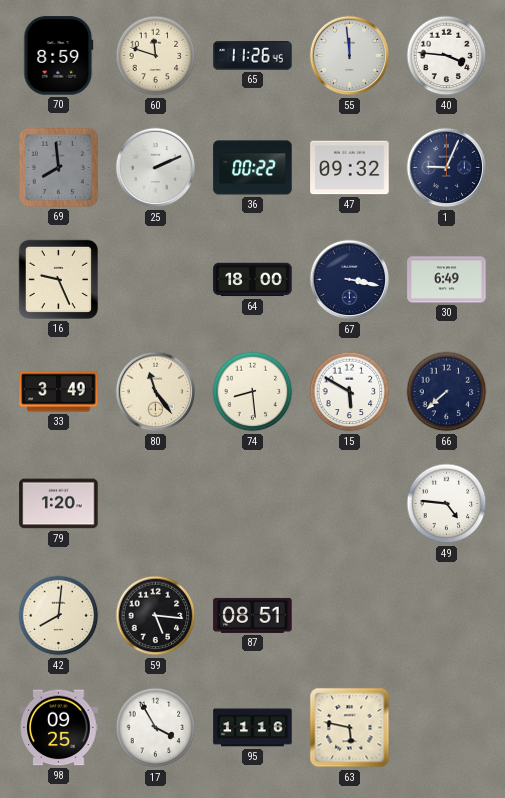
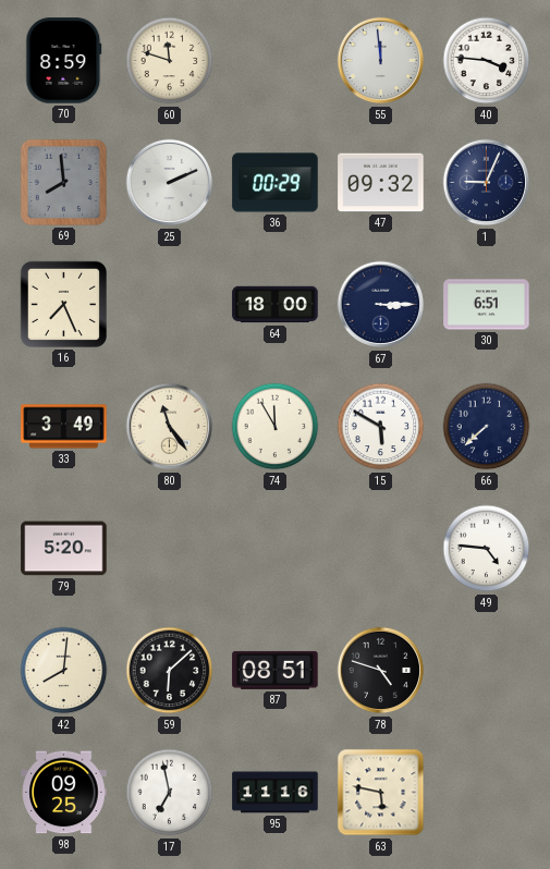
65: 11:26 -> none (253, 56)
36: 00:22 -> 00:29 (276, 183)
16: 9:26 -> 7:26 (63, 304)
67: 3:17 -> 3:15 (381, 305)
30: 6:49 -> 6:51 (487, 305)
74: 8:29 -> 11:55 (276, 427)
79: 1:20 -> 5:20 (64, 549)
59: 5:16 -> 6:08 (170, 671)
78: none -> 4:48 (381, 671)
17: 3:55 -> 6:58 (170, 793)
